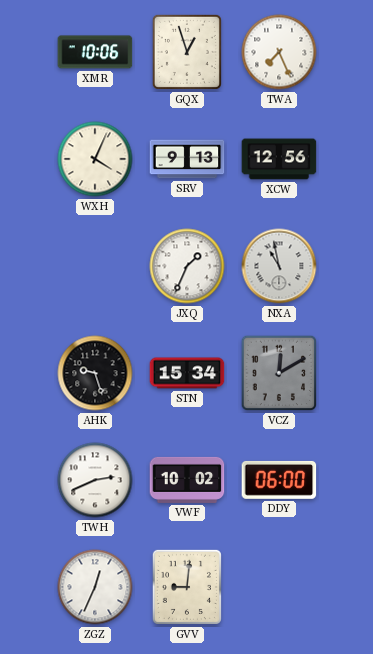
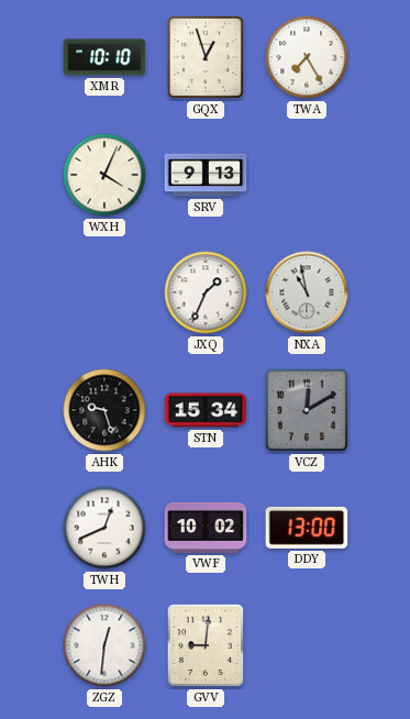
XMR: 10:06 -> 10:10 (104, 57)
TWA: 7:26 -> 7:25 (307, 57)
XCW: 12:56 -> none (279, 159)
TWH: 2:41 -> 12:41 (104, 528)
DDY: 06:00 -> 13:00 (307, 528)
ZGZ: 12:34 -> 12:31 (104, 645)
